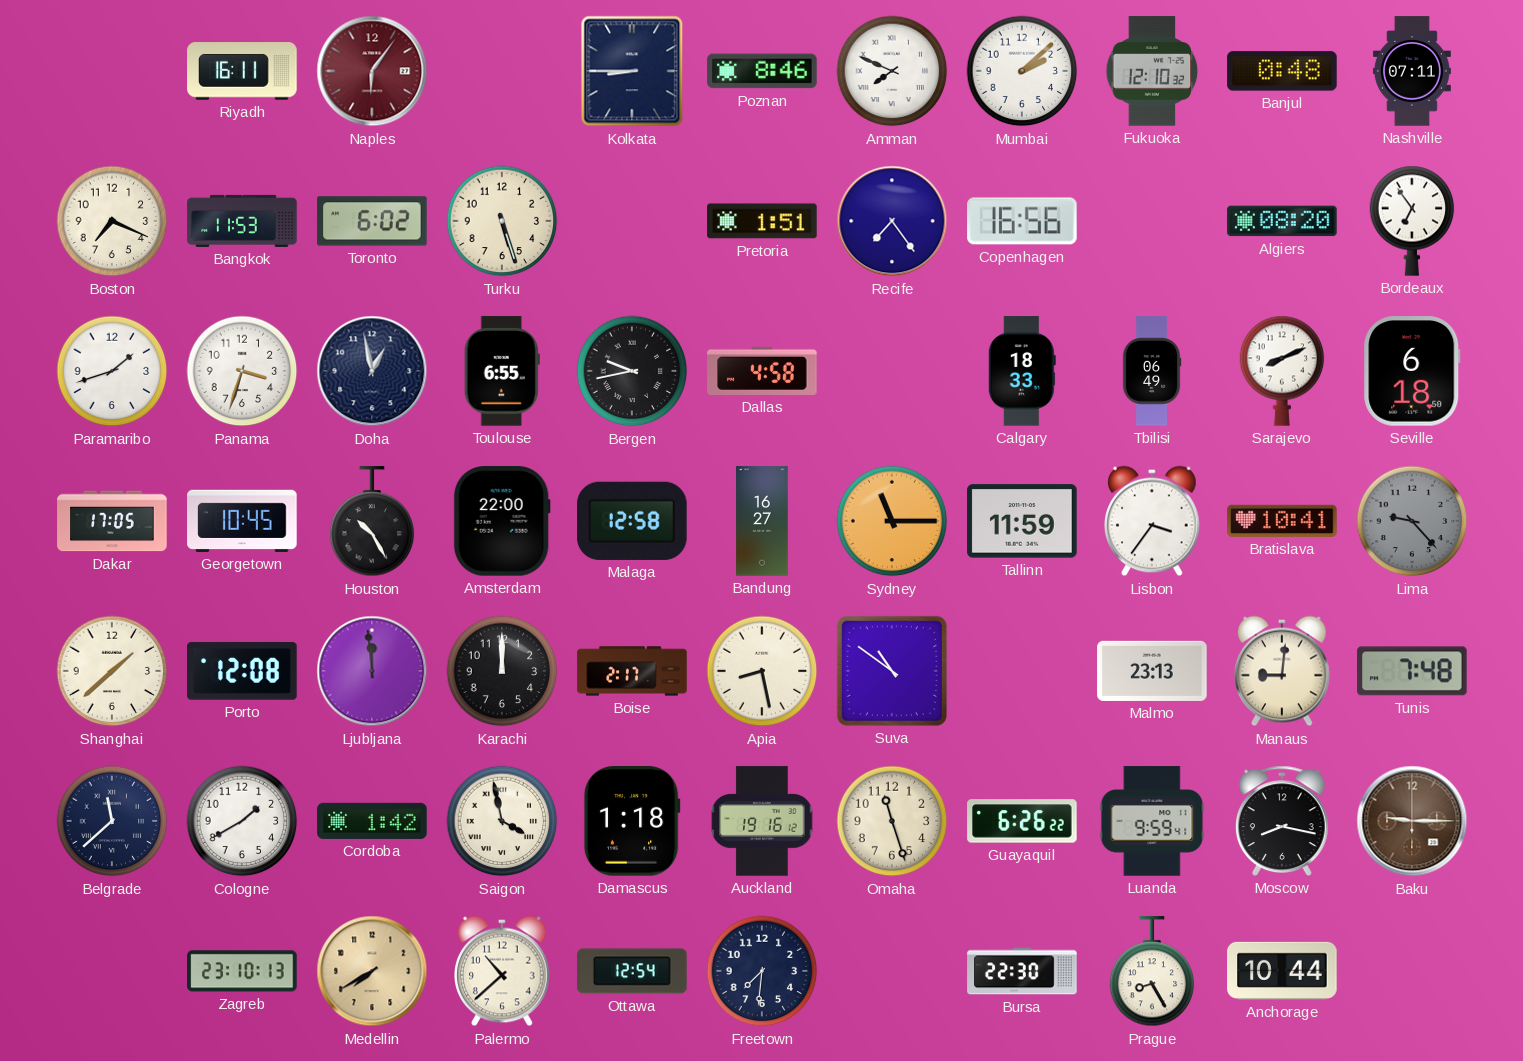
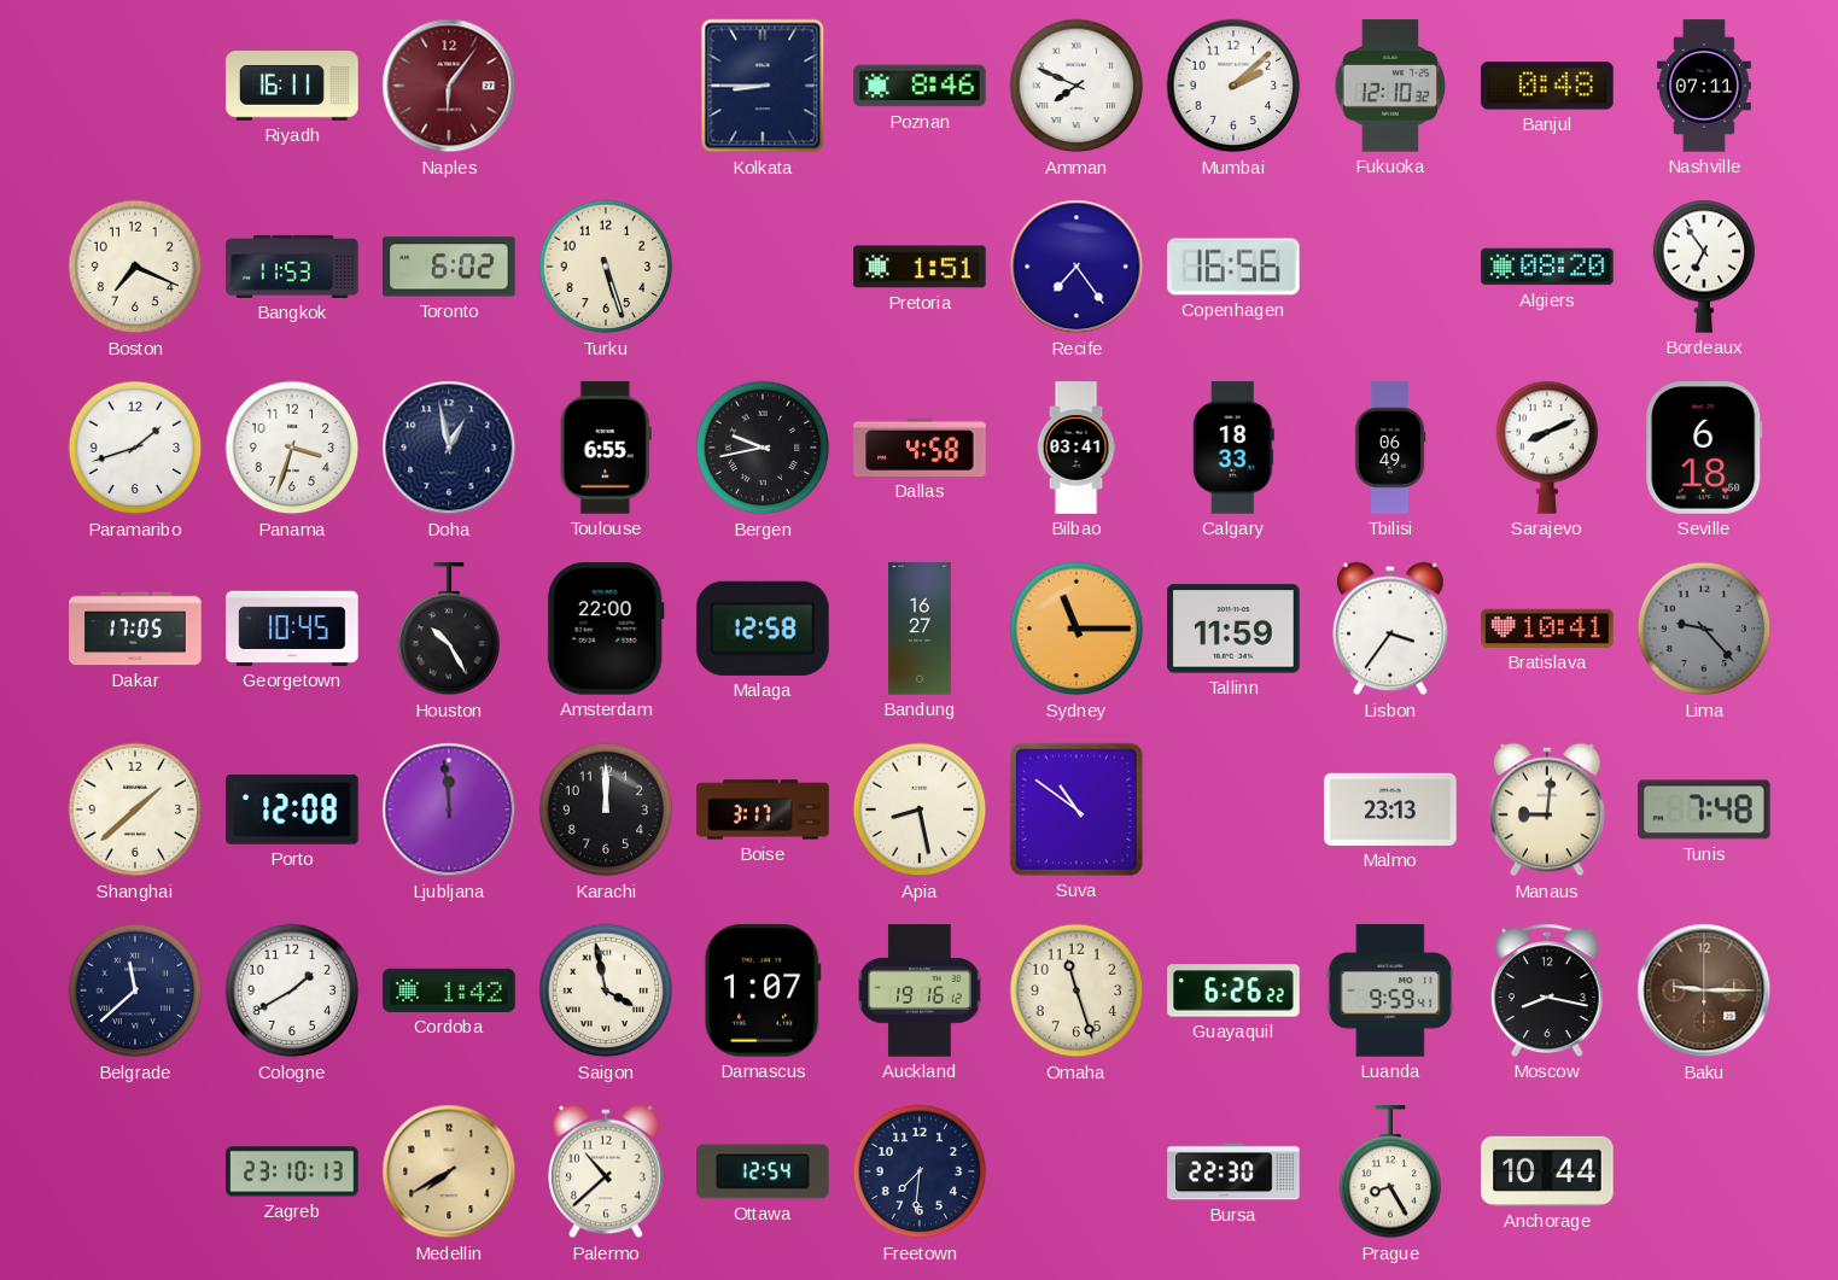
Bilbao: none -> 03:41 (1076, 448)
Boise: 2:17 -> 3:17 (763, 810)
Damascus: 1:18 -> 1:07 (763, 990)
